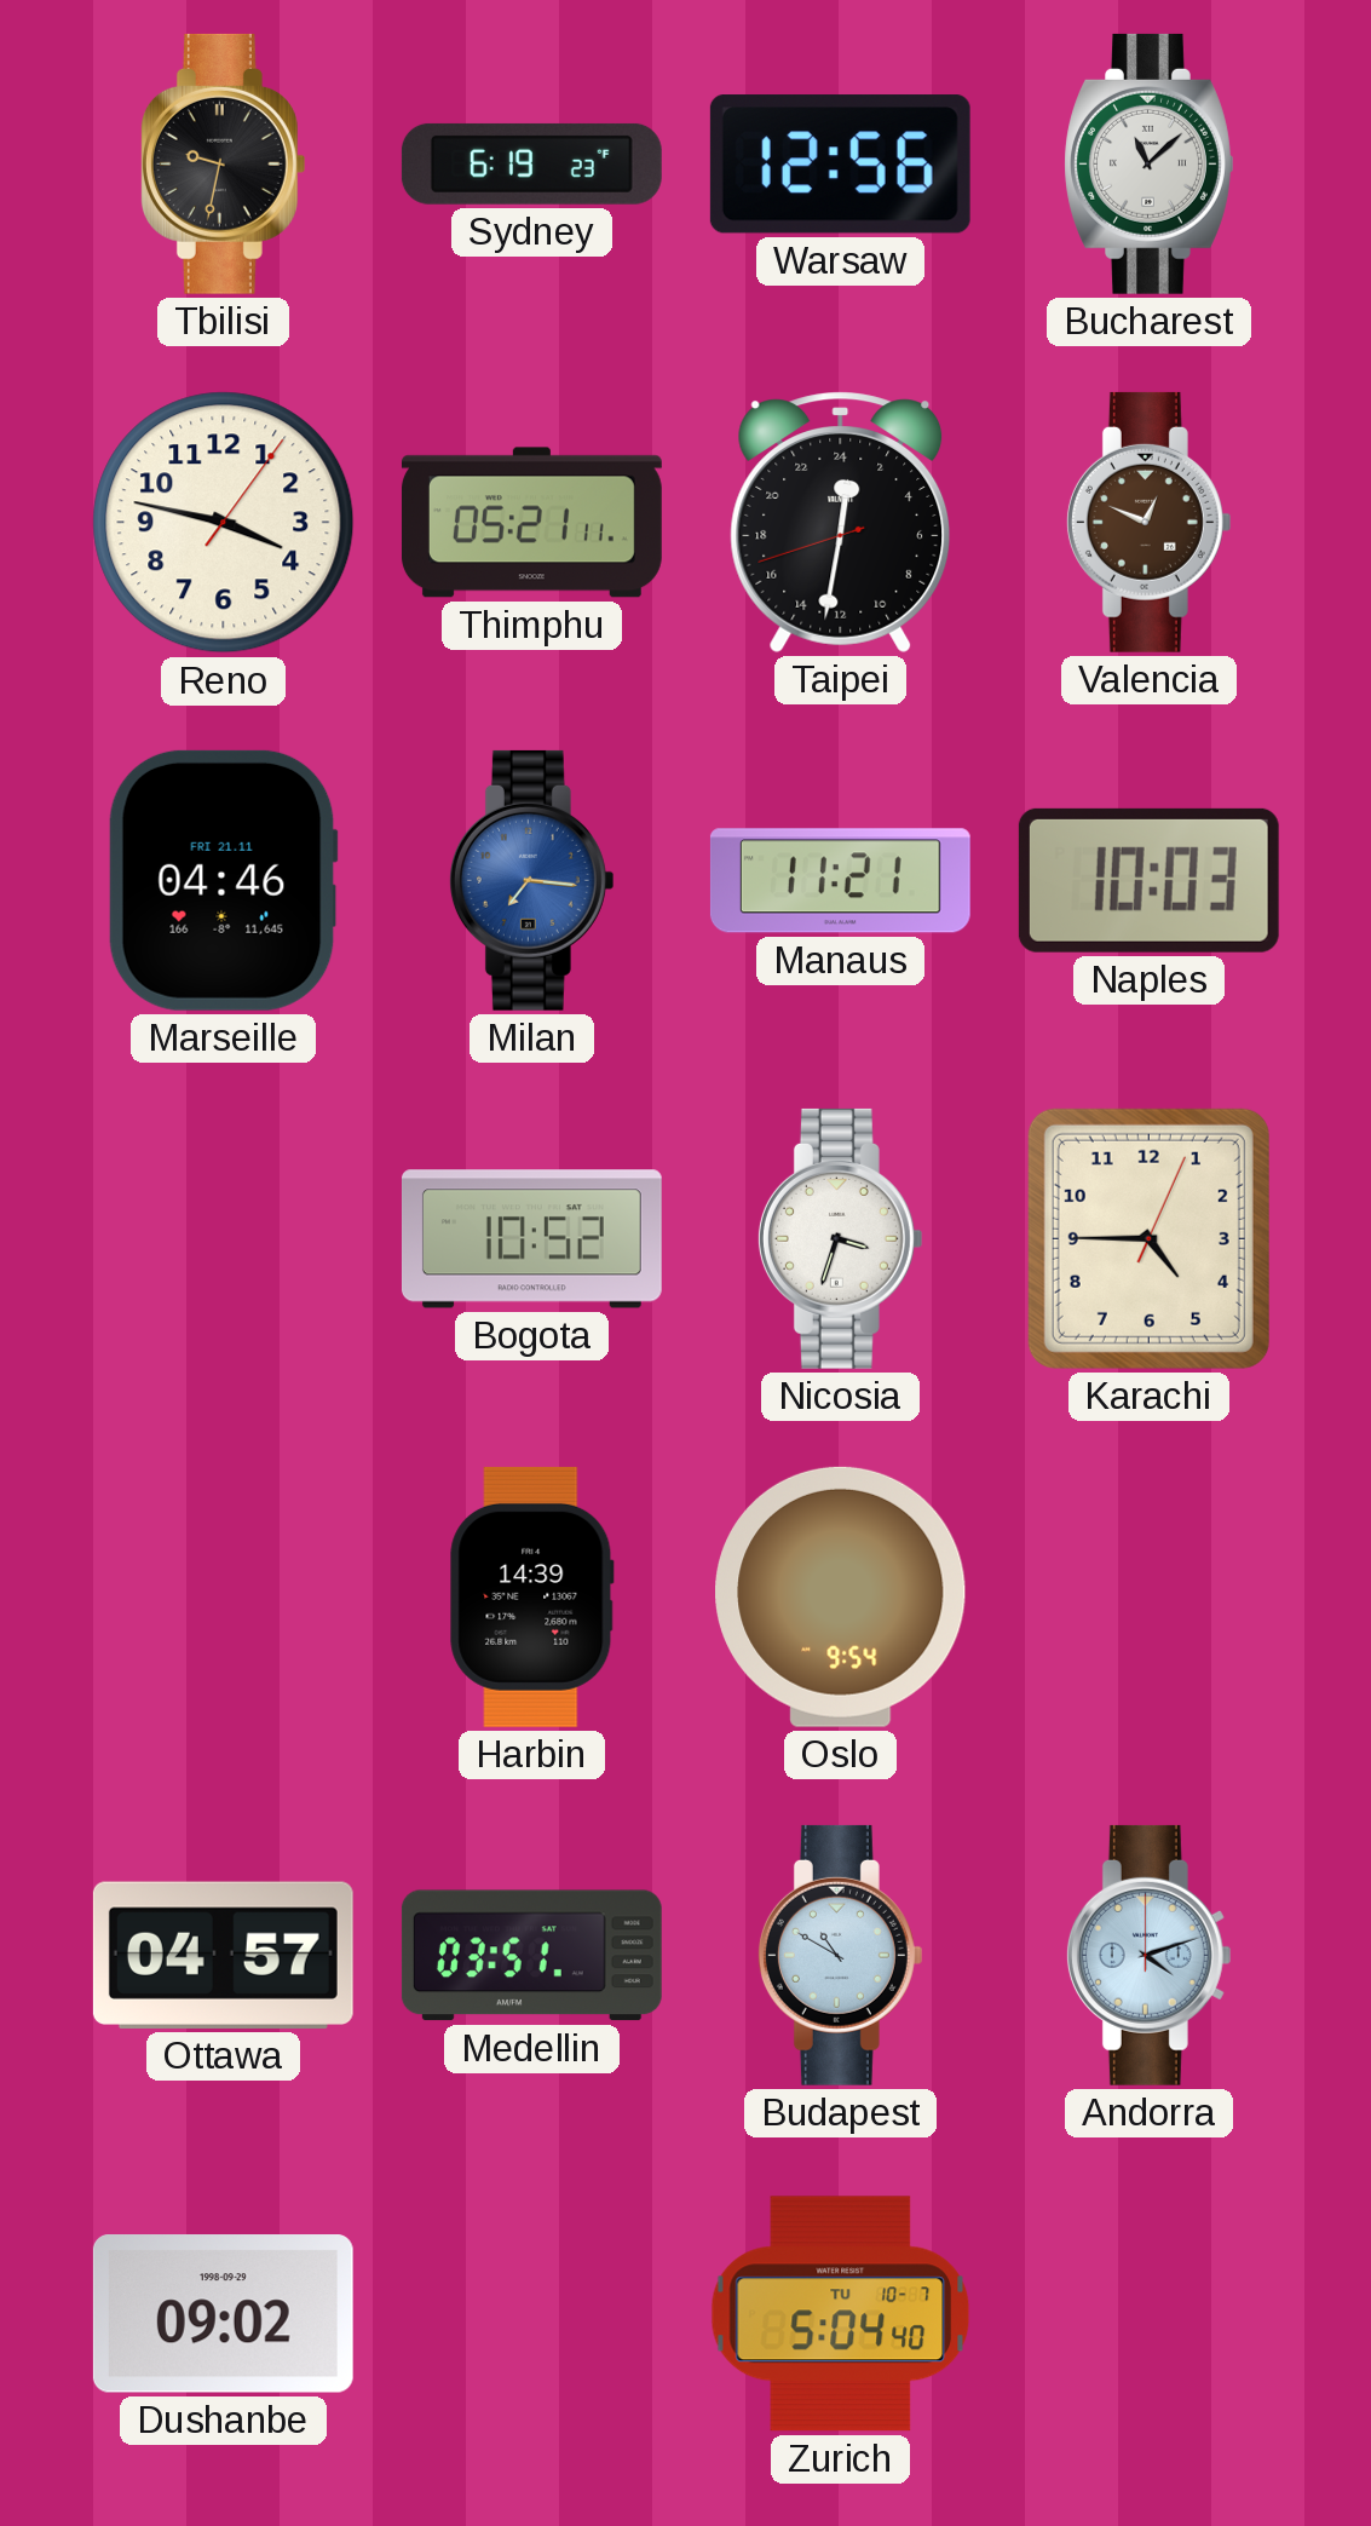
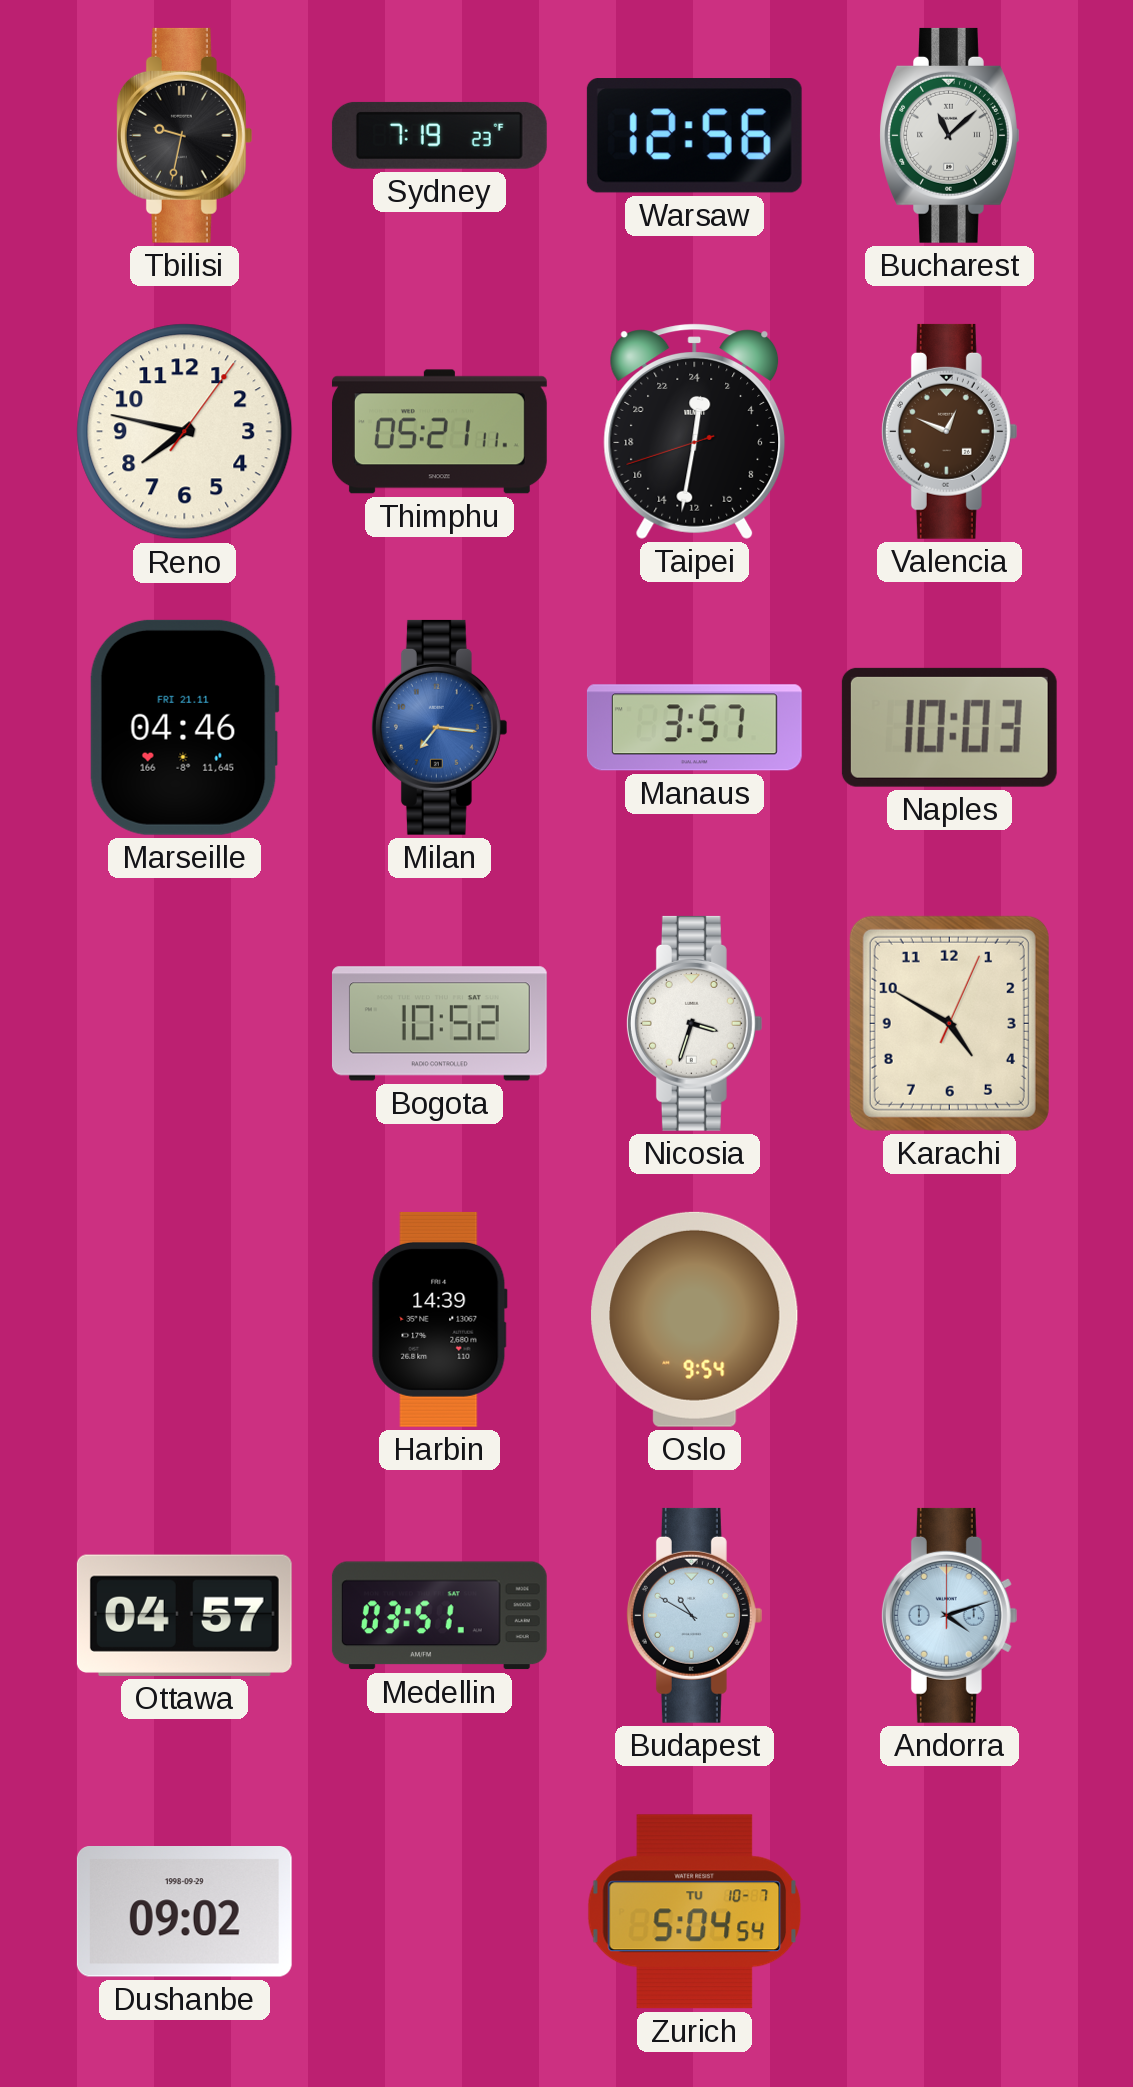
Sydney: 6:19 -> 7:19 (439, 135)
Reno: 3:47 -> 7:47 (185, 432)
Manaus: 11:21 -> 3:57 (694, 728)
Karachi: 4:45 -> 4:50 (949, 1023)
Zurich: 5:04:40 -> 5:04:54 (695, 1912)
